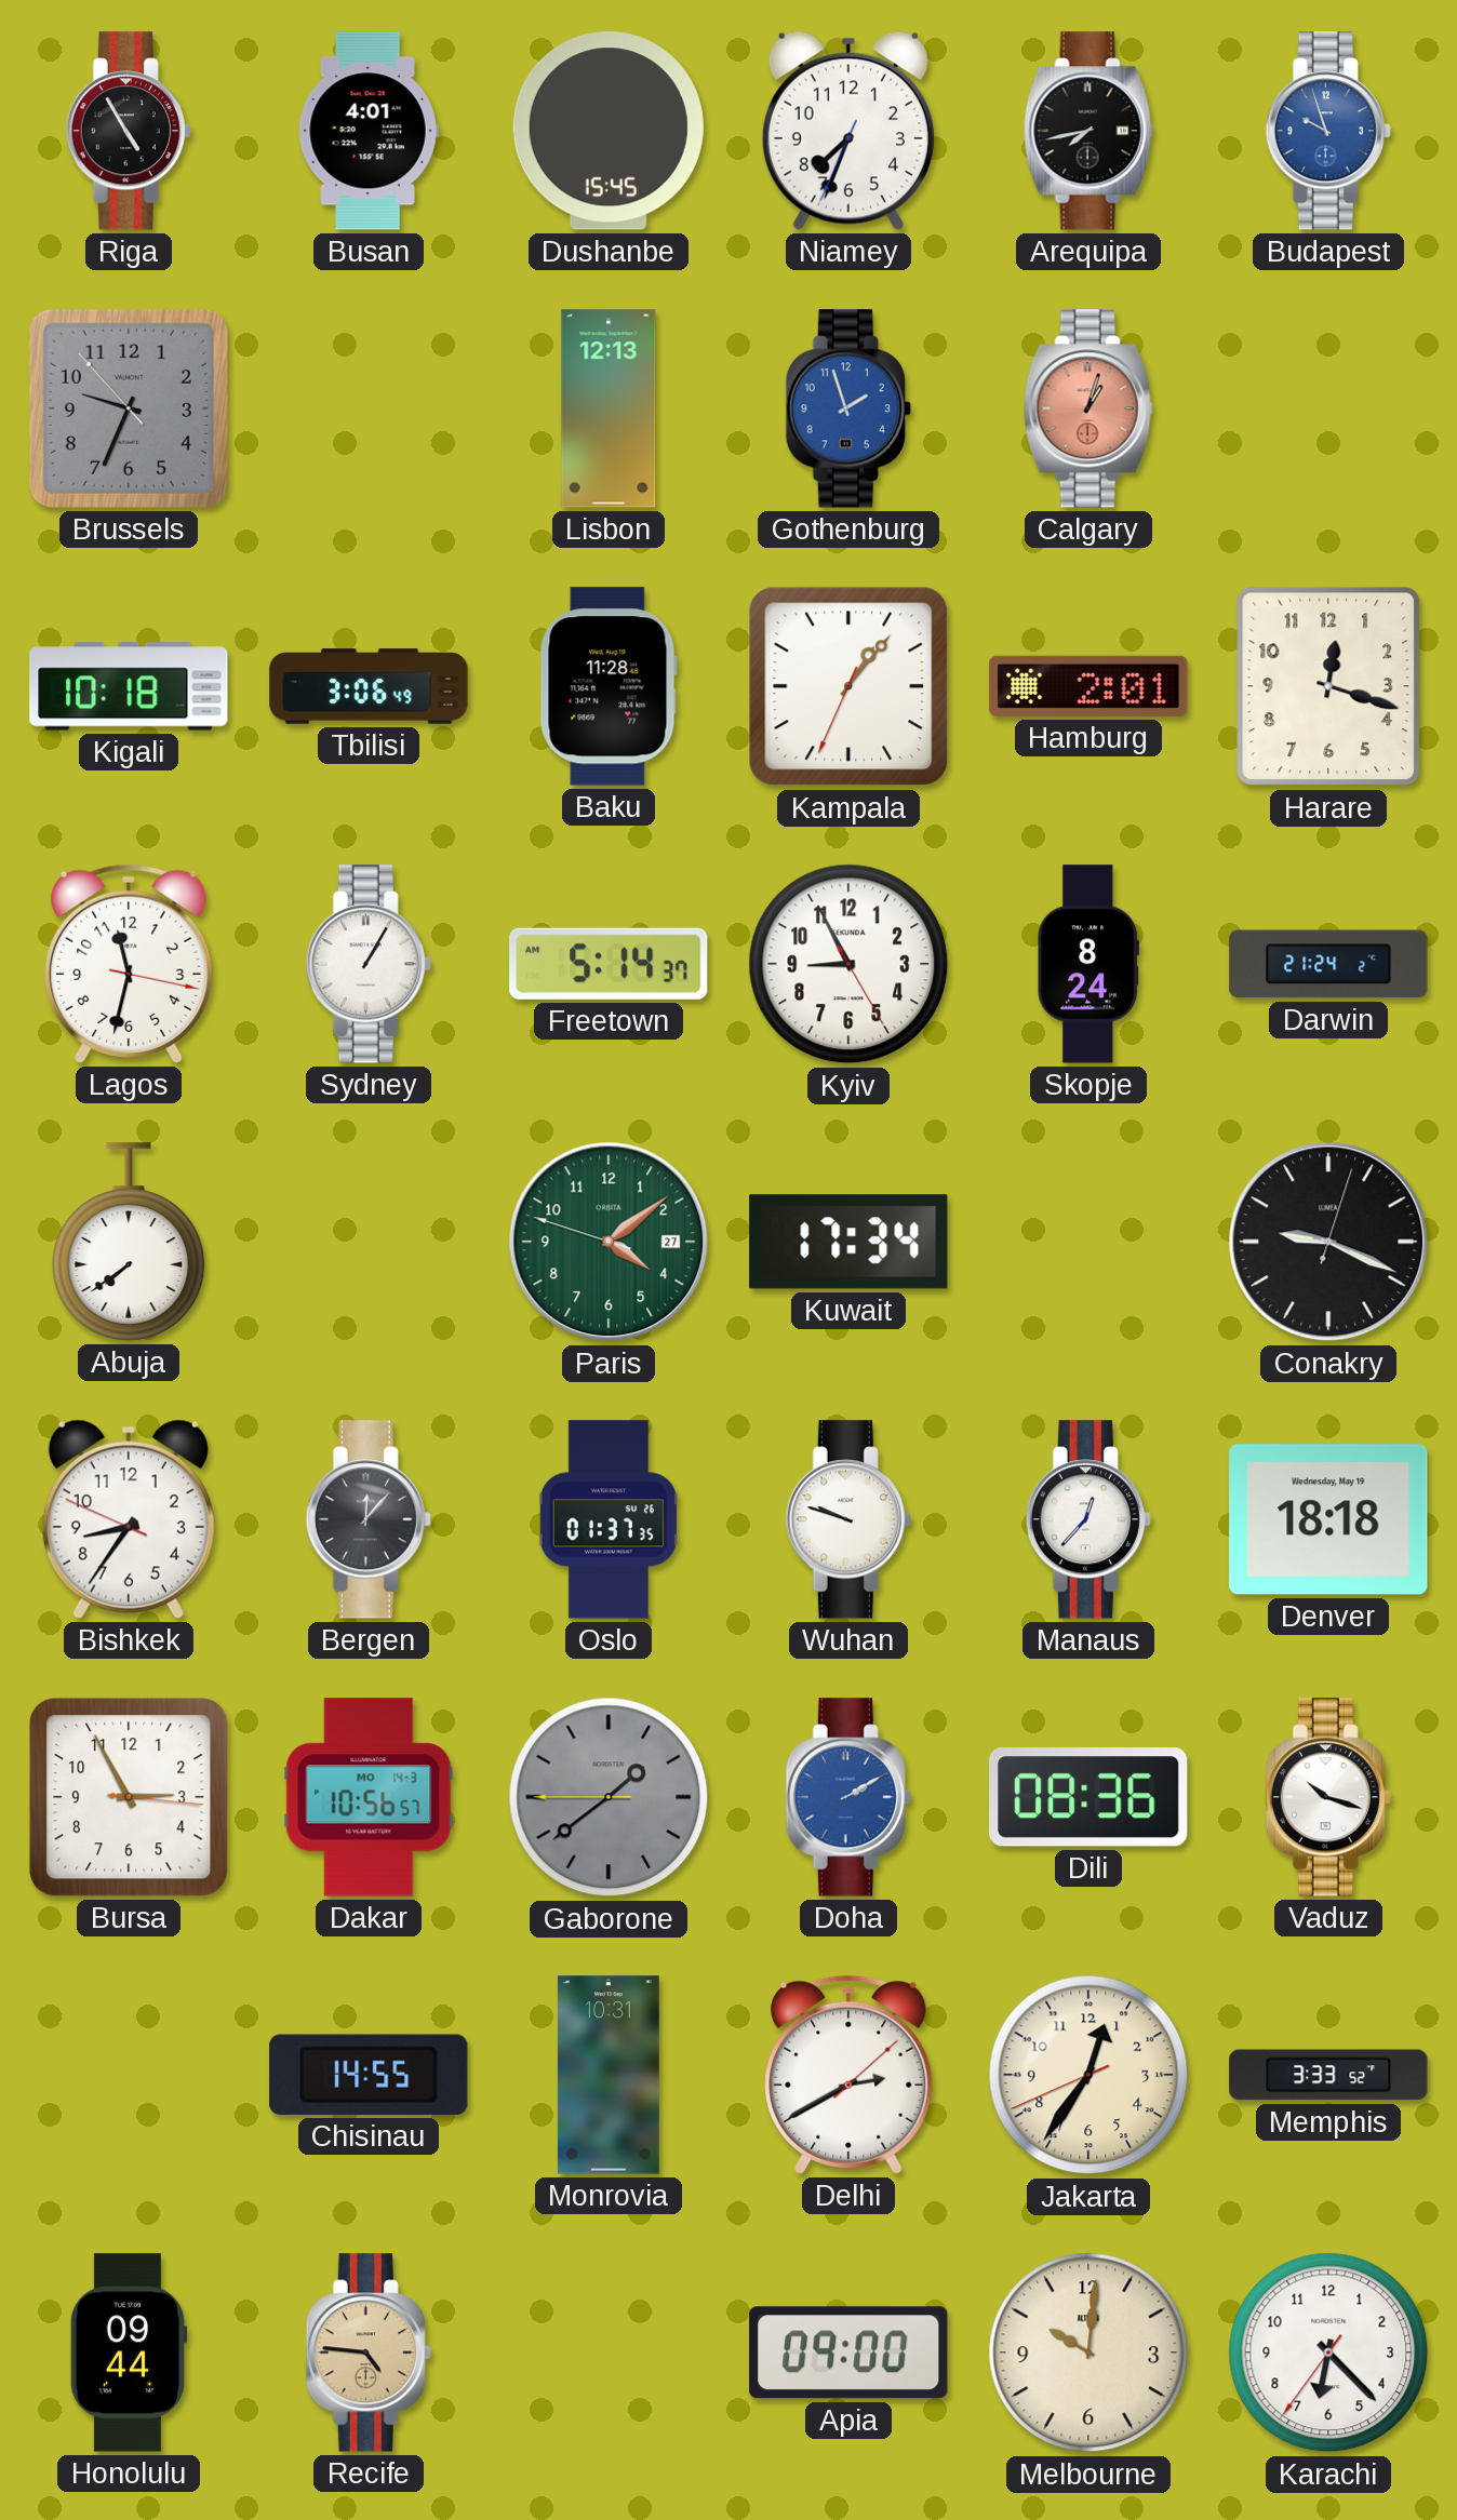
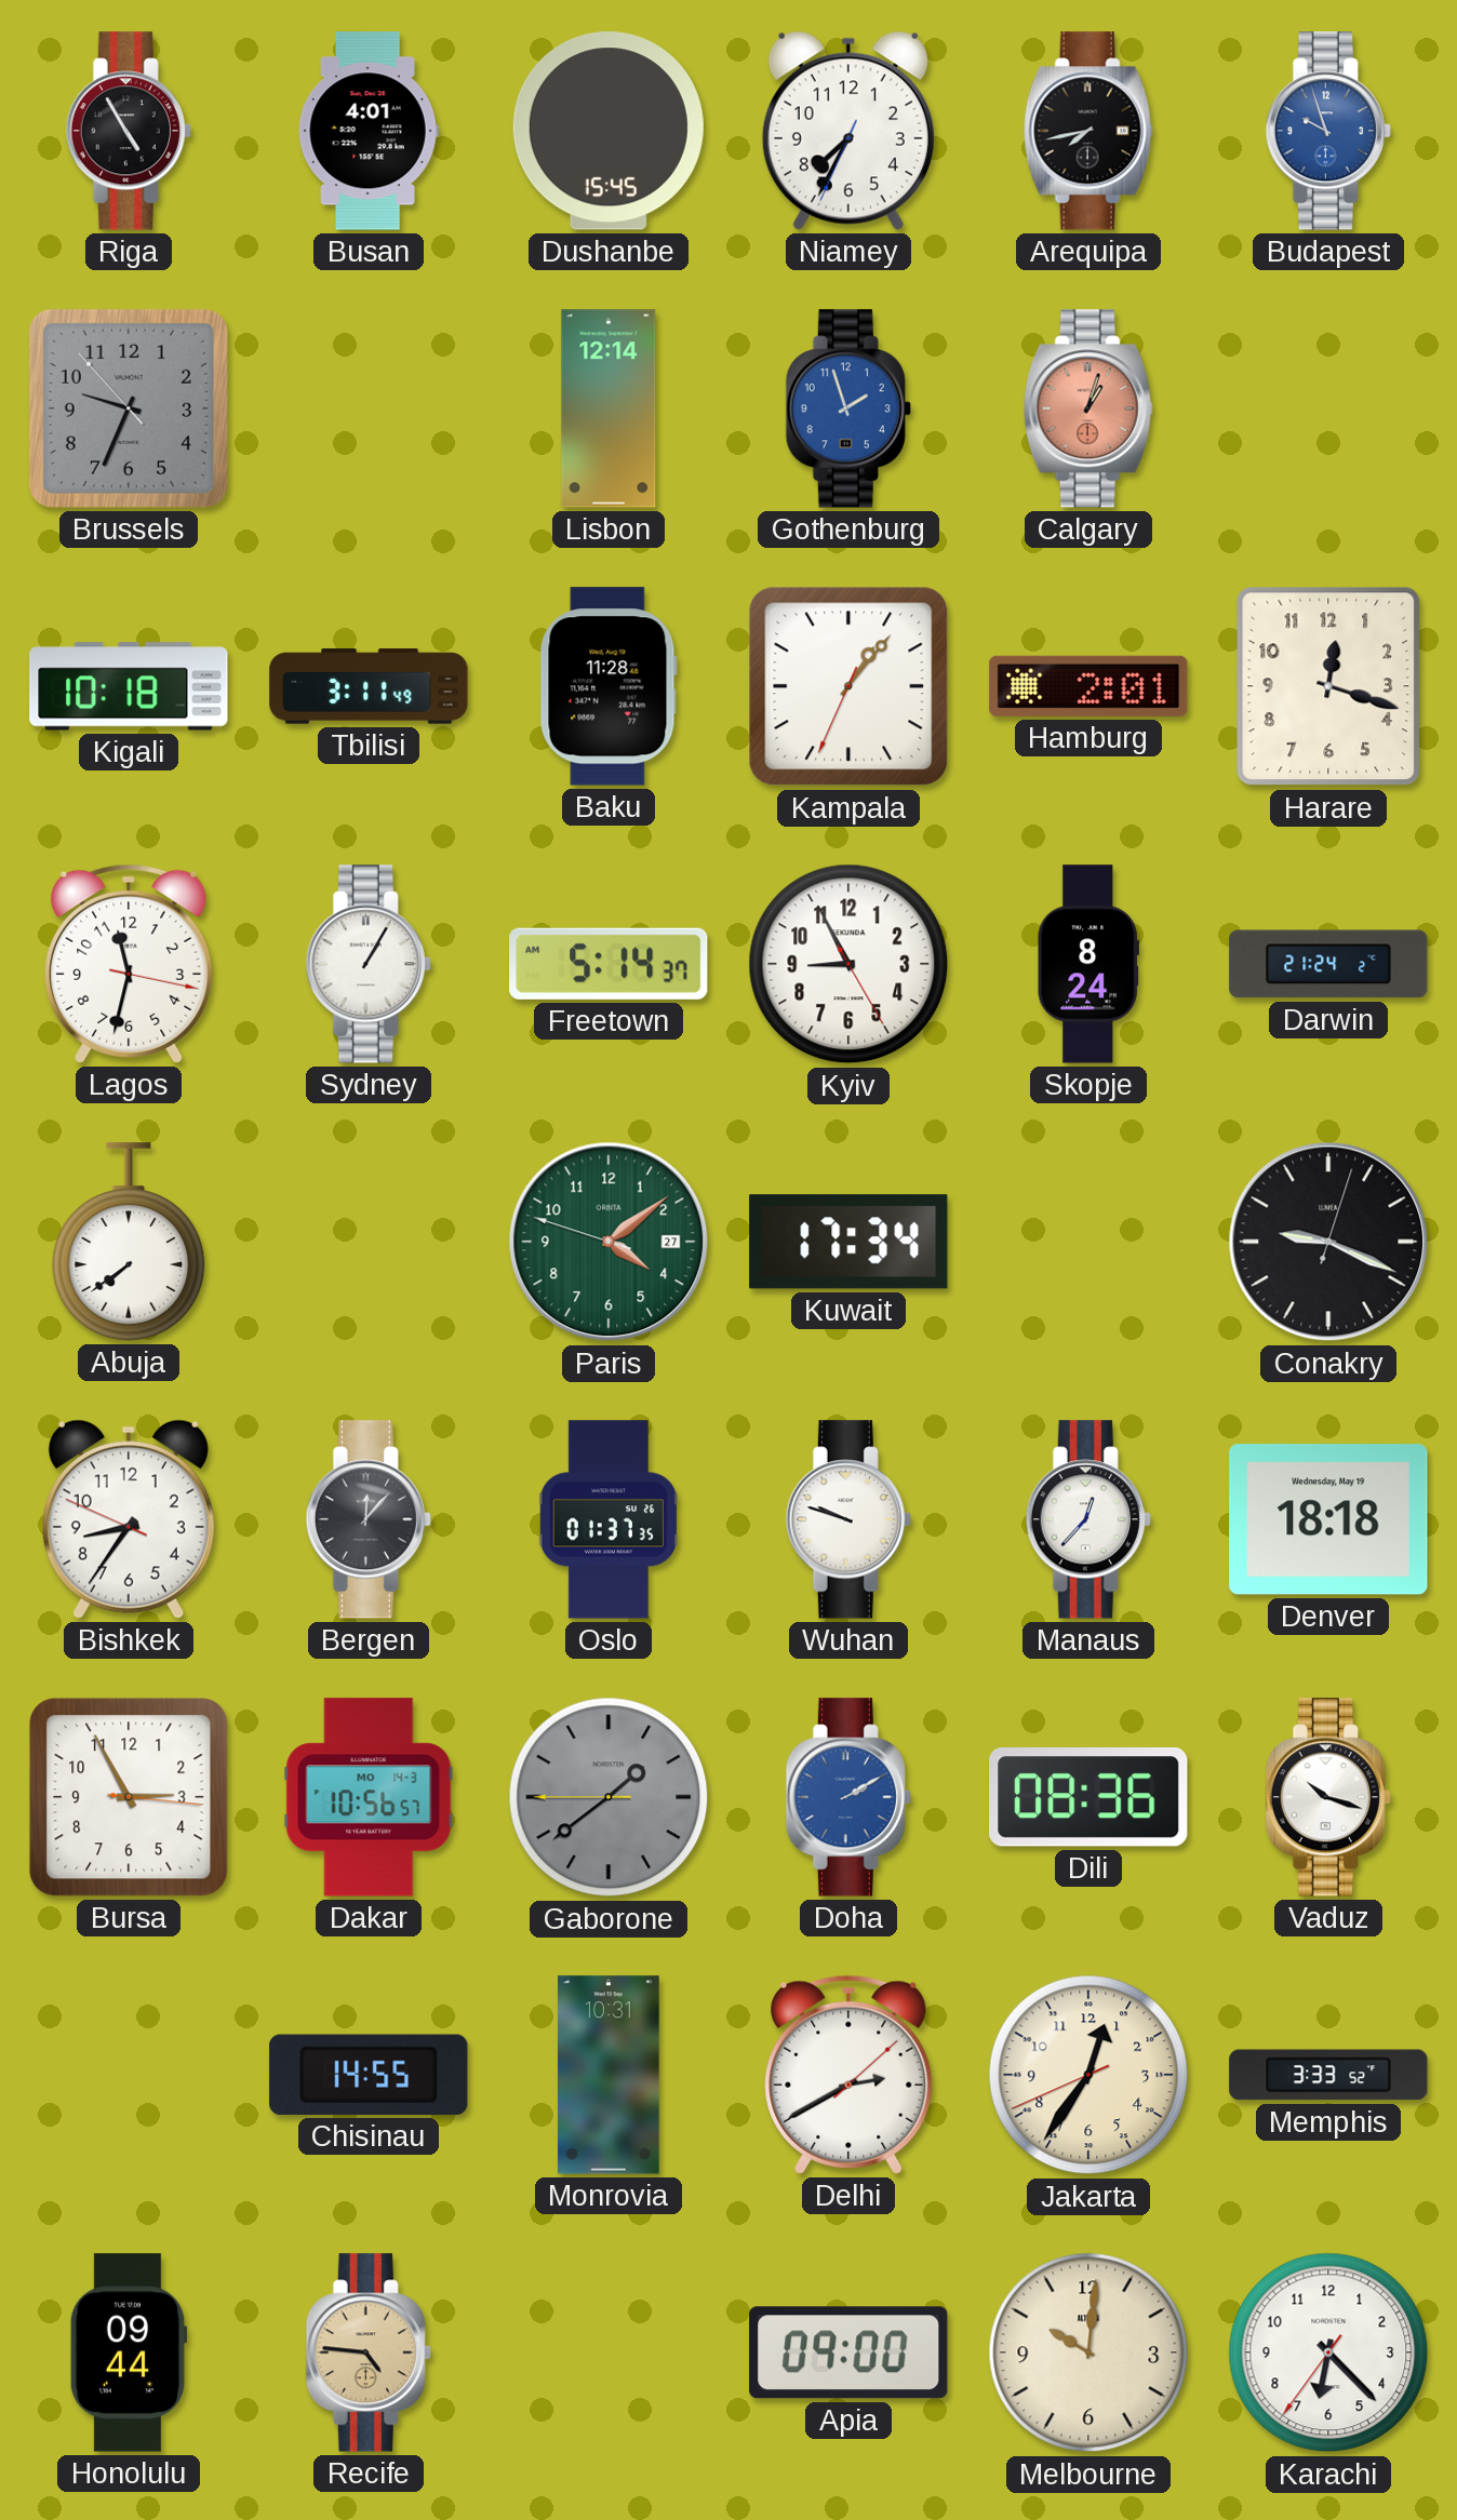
Niamey: 7:33 -> 7:34 (848, 131)
Lisbon: 12:13 -> 12:14 (609, 408)
Tbilisi: 3:06 -> 3:11 (369, 686)
